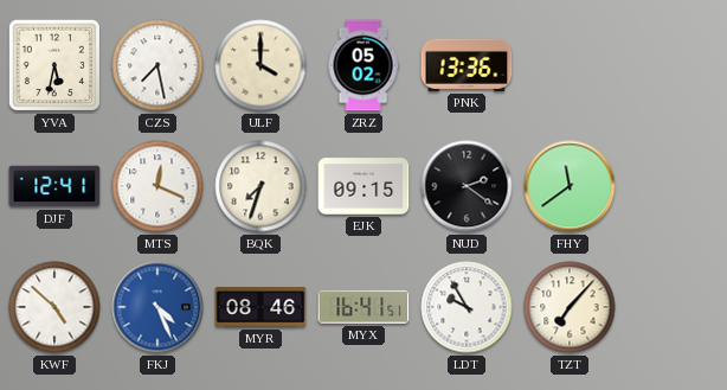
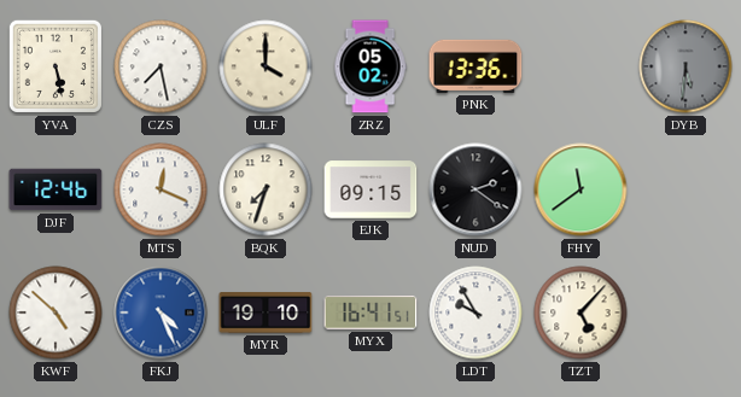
YVA: 5:32 -> 5:28 (56, 66)
DYB: none -> 5:31 (685, 66)
DJF: 12:41 -> 12:46 (56, 189)
MYR: 08:46 -> 19:10 (266, 313)
TZT: 7:07 -> 5:07 (580, 313)
